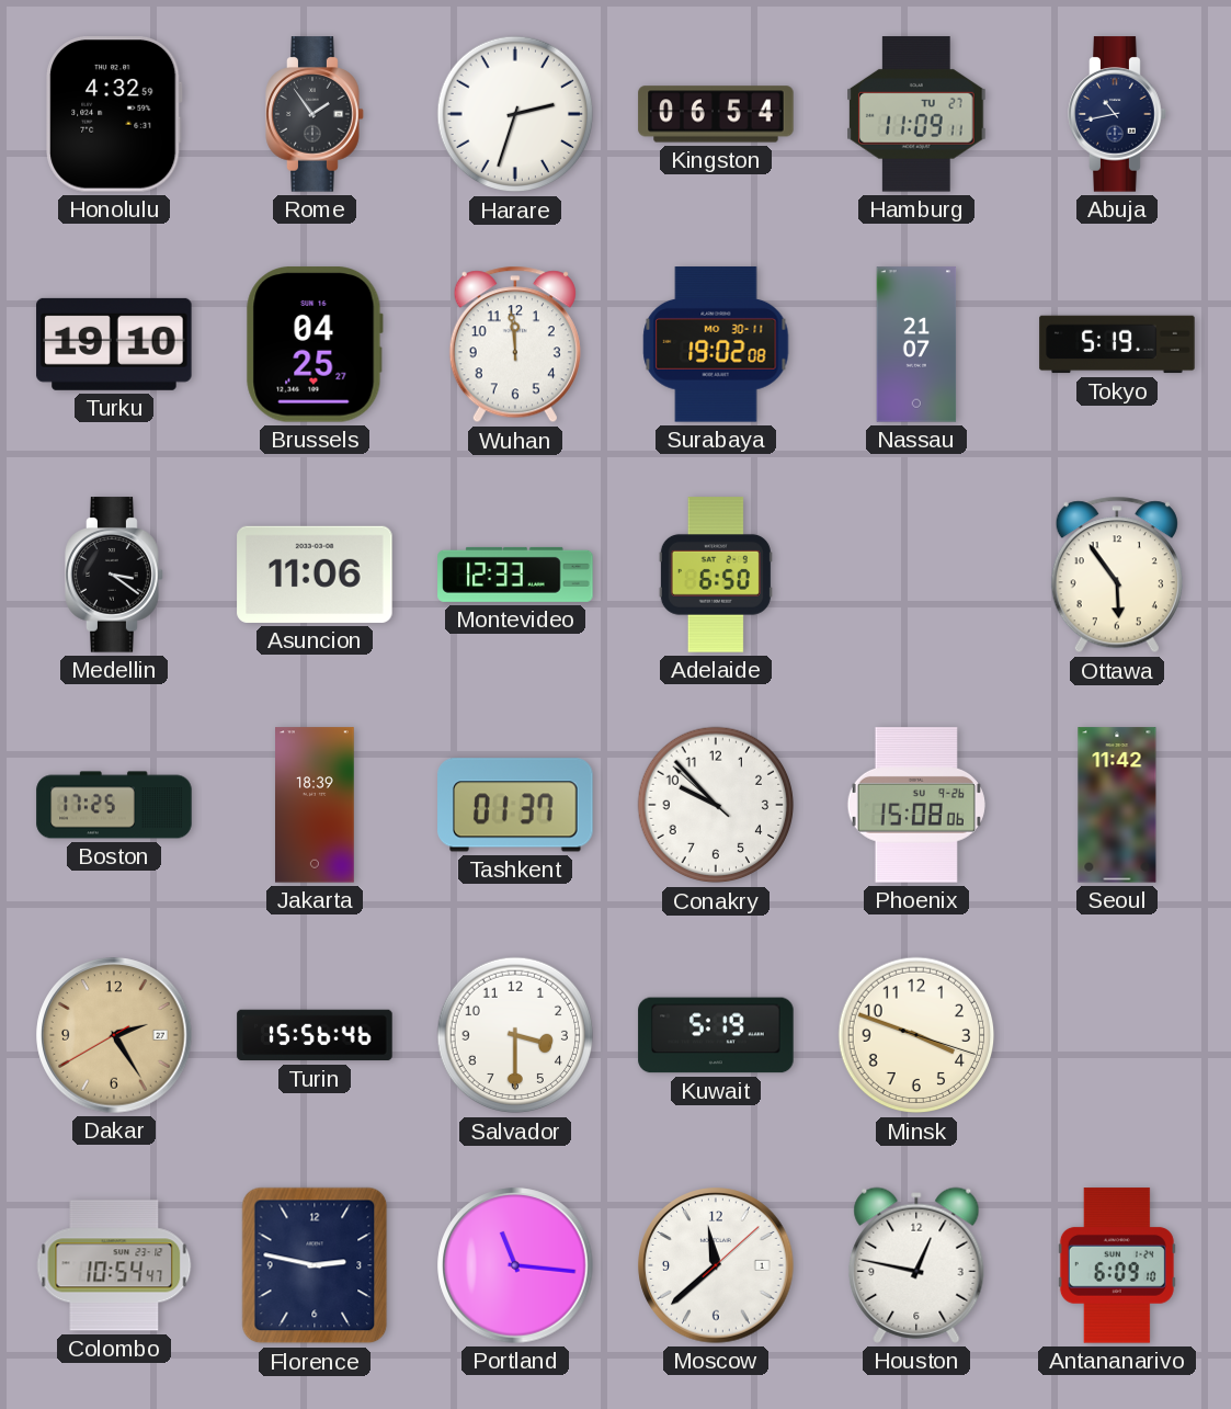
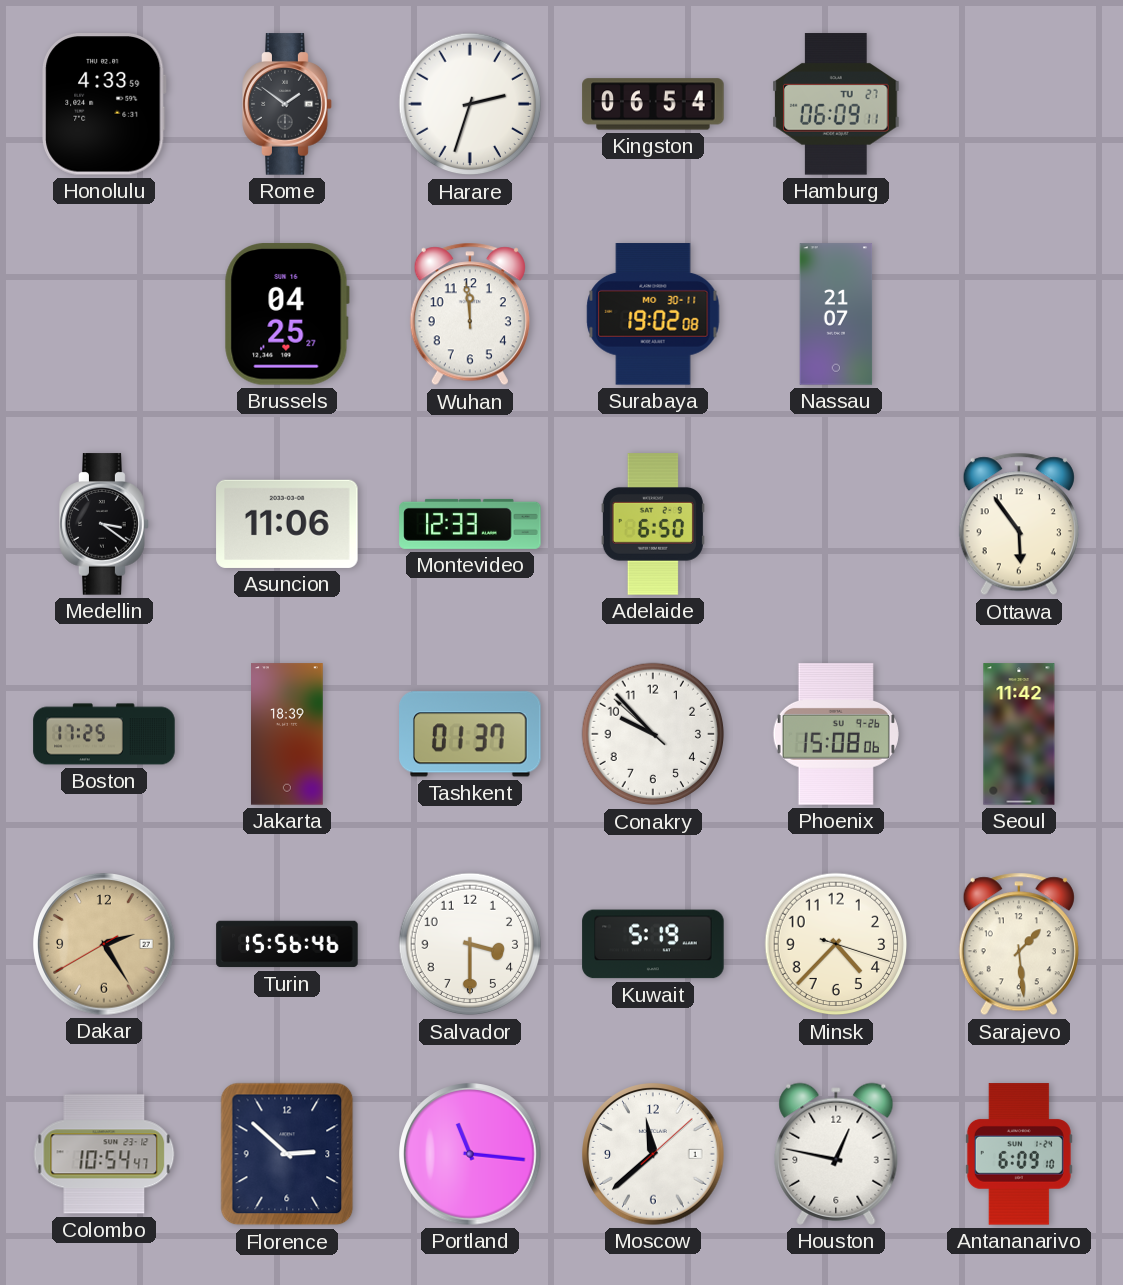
Honolulu: 4:32 -> 4:33 (104, 105)
Rome: 1:54 -> 1:51 (287, 104)
Hamburg: 11:09 -> 06:09 (836, 104)
Abuja: 10:43 -> none (1117, 114)
Turku: 19:10 -> none (114, 344)
Tokyo: 5:19 -> none (1117, 344)
Minsk: 3:48 -> 4:37 (836, 944)
Sarajevo: none -> 1:29 (1019, 944)
Florence: 2:47 -> 2:52 (287, 1154)
